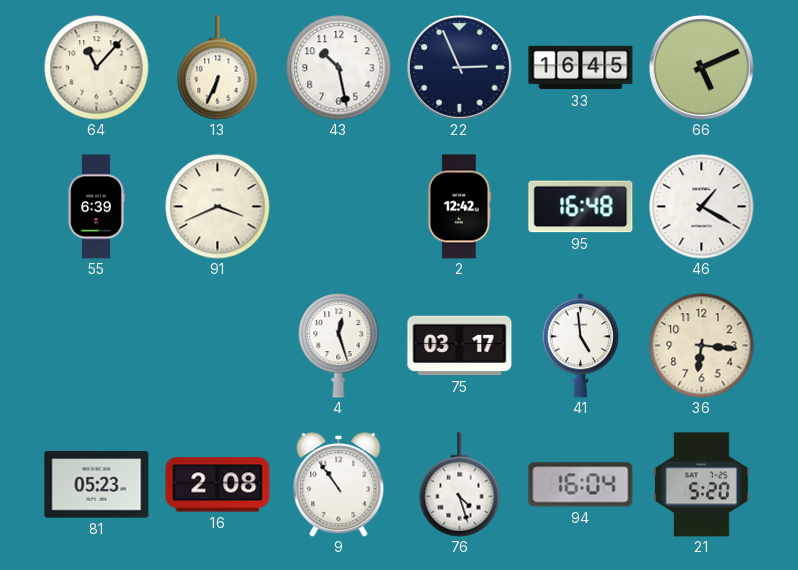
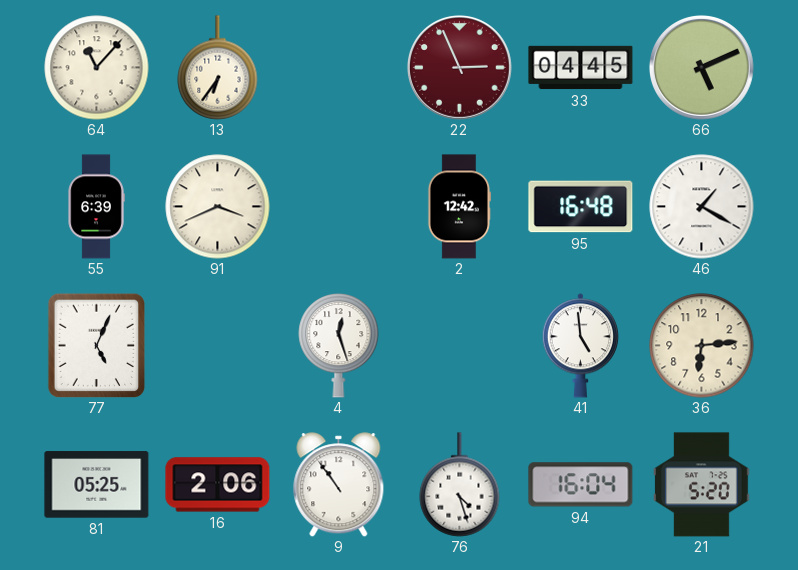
13: 6:34 -> 6:36 (218, 68)
43: 10:28 -> none (339, 68)
22 dial: navy -> burgundy (459, 67)
33: 16:45 -> 04:45 (581, 68)
77: none -> 5:04 (97, 345)
75: 03:17 -> none (460, 346)
36: 6:16 -> 6:14 (702, 346)
81: 05:23 -> 05:25 (97, 485)
16: 2:08 -> 2:06 (218, 485)
